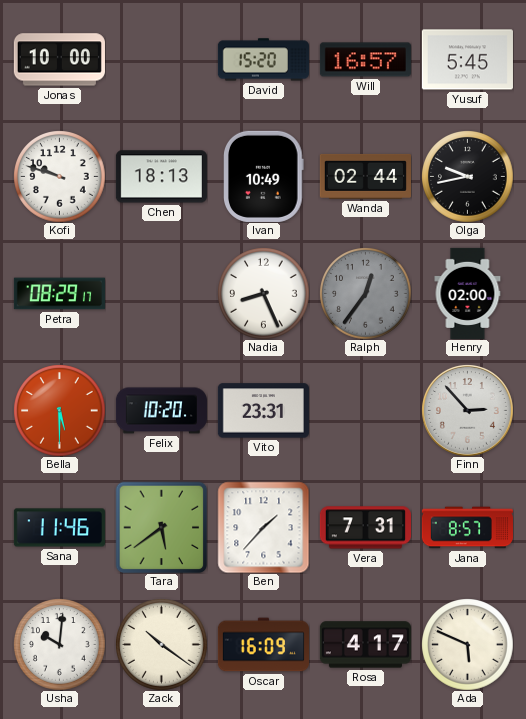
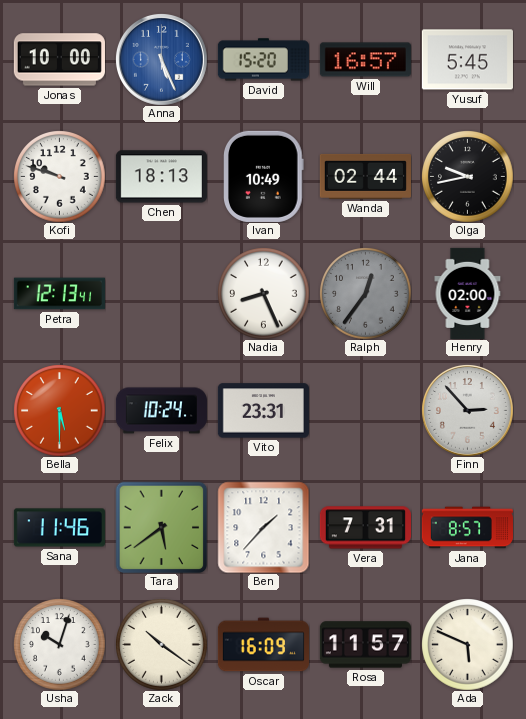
Anna: none -> 5:26 (161, 59)
Petra: 08:29 -> 12:13 (59, 294)
Felix: 10:20 -> 10:24 (161, 411)
Usha: 10:01 -> 10:03 (60, 645)
Rosa: 4:17 -> 11:57 (365, 645)
